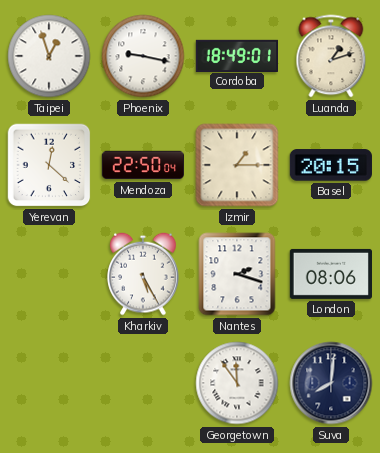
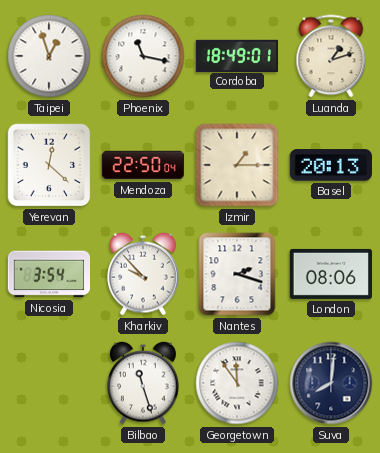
Phoenix: 9:17 -> 11:17 (143, 56)
Basel: 20:15 -> 20:13 (331, 165)
Nicosia: none -> 3:54 (48, 274)
Kharkiv: 5:25 -> 9:53 (143, 274)
Bilbao: none -> 11:27 (143, 383)
